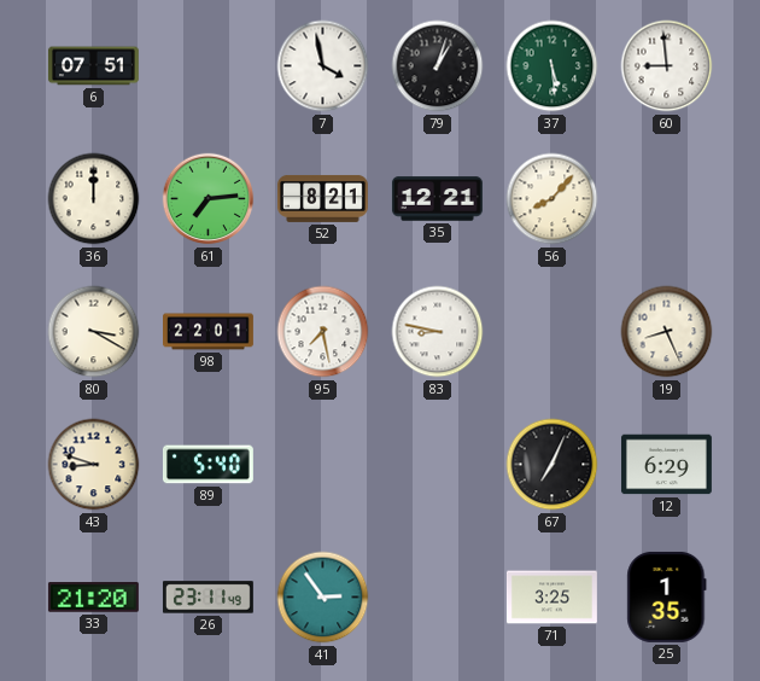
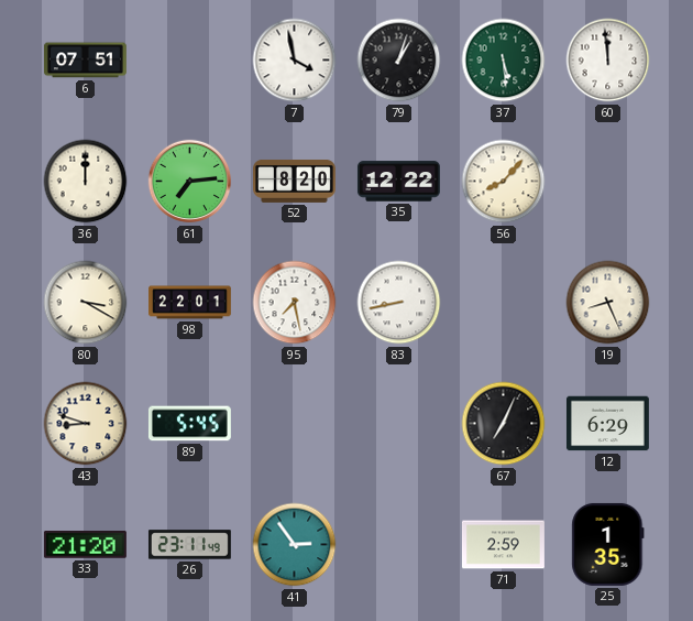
60: 8:59 -> 11:59 (608, 61)
52: 8:21 -> 8:20 (295, 181)
35: 12:21 -> 12:22 (398, 182)
83: 8:47 -> 8:43 (399, 303)
89: 5:40 -> 5:45 (189, 424)
71: 3:25 -> 2:59 (503, 545)
